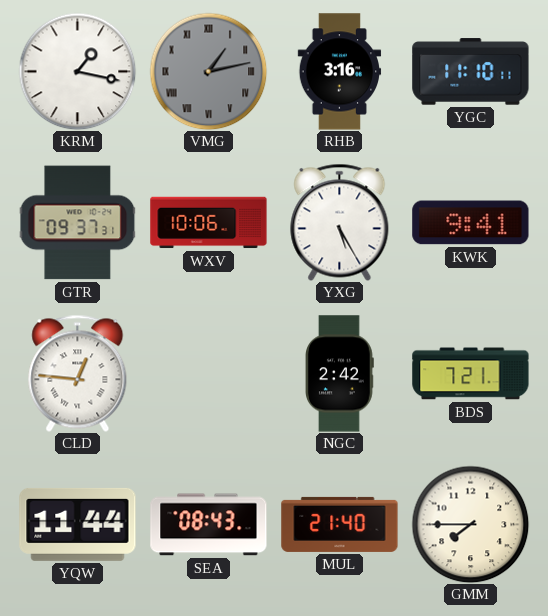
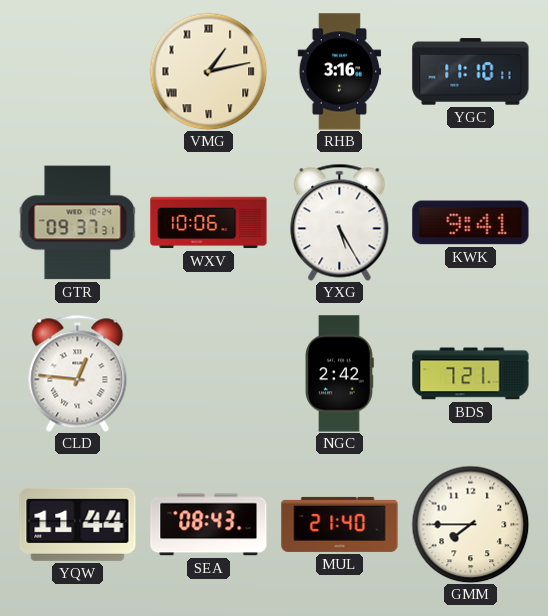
KRM: 1:17 -> none (77, 71)
VMG dial: grey -> cream (208, 71)
